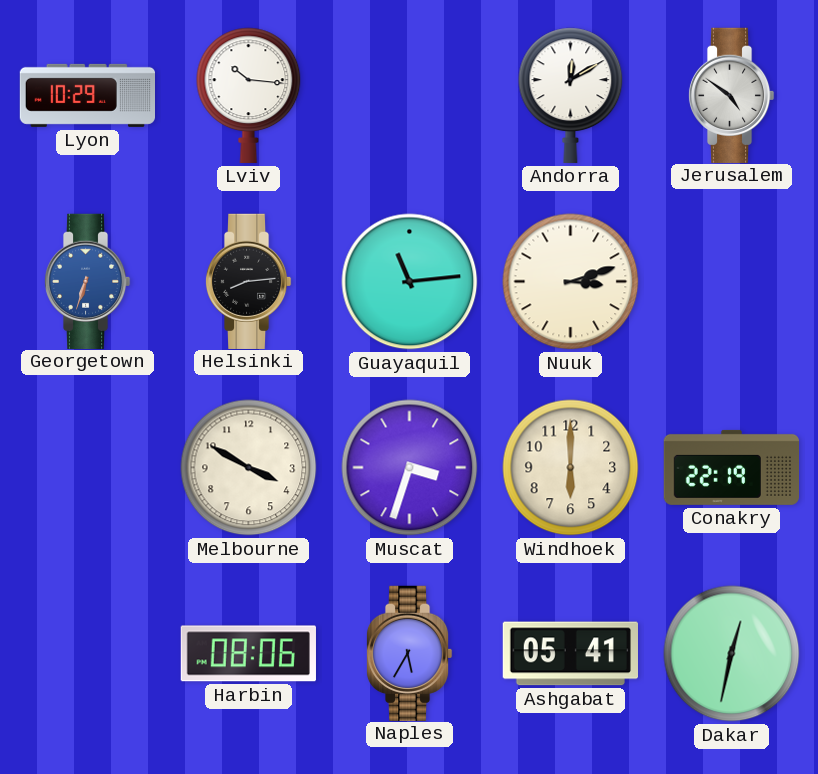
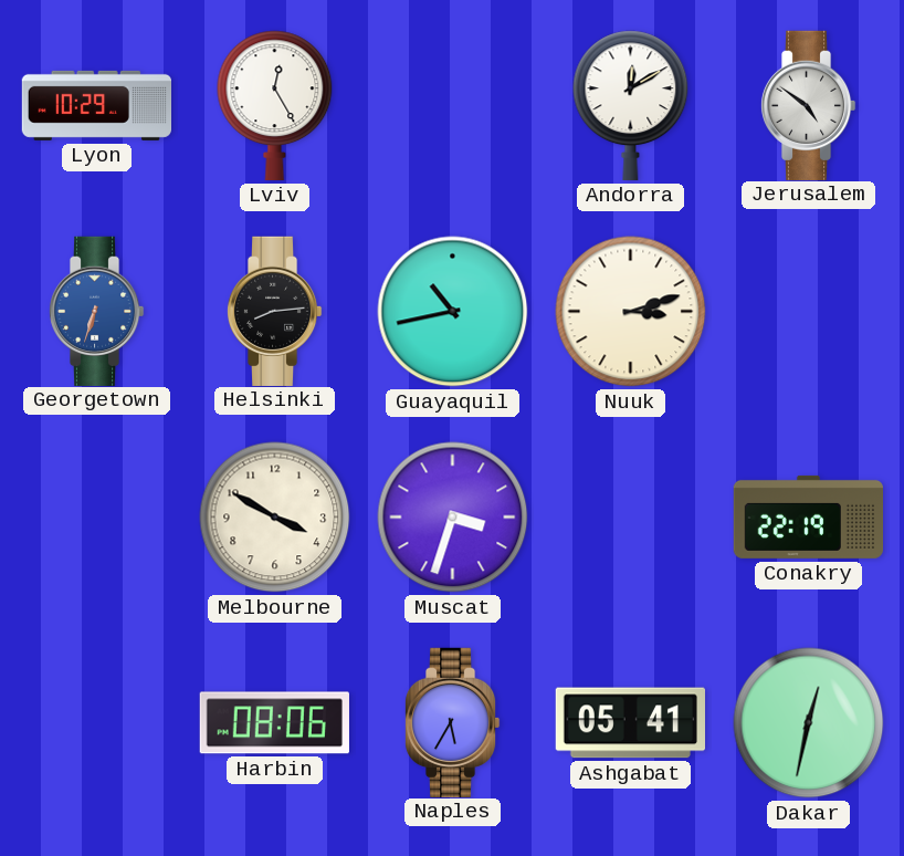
Lviv: 10:16 -> 12:25 (275, 105)
Guayaquil: 11:14 -> 10:43 (453, 312)
Windhoek: 6:00 -> none (571, 468)
